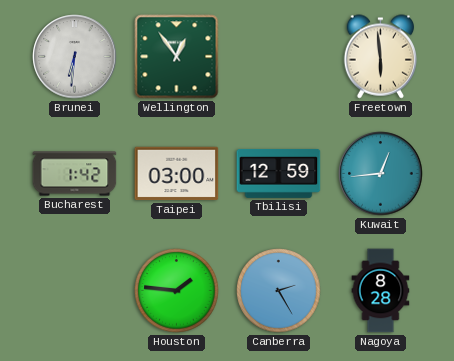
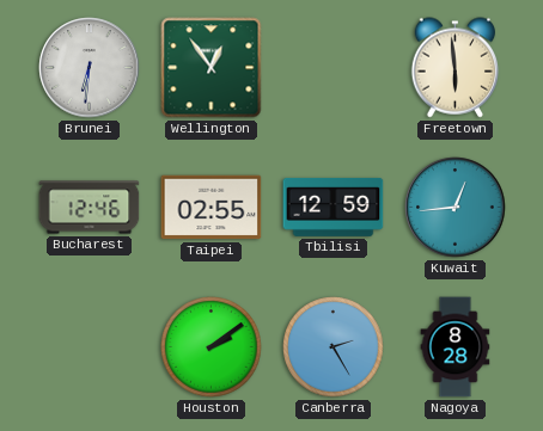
Bucharest: 1:42 -> 12:46 (90, 208)
Taipei: 03:00 -> 02:55 (212, 208)
Houston: 1:46 -> 2:09 (212, 347)
